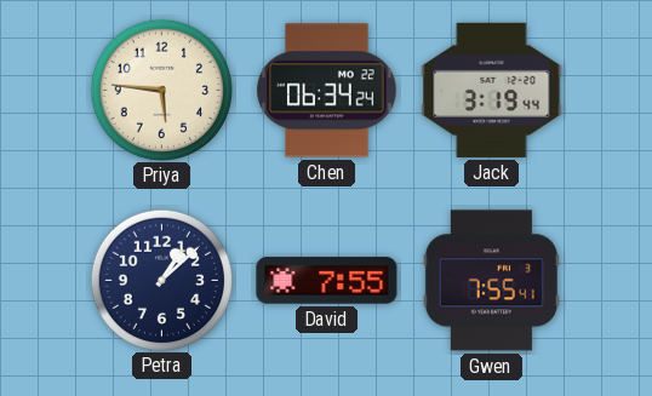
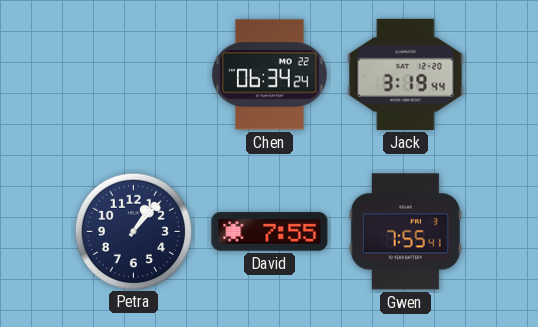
Priya: 5:46 -> none (161, 90)
Petra: 1:08 -> 1:07 (133, 231)
